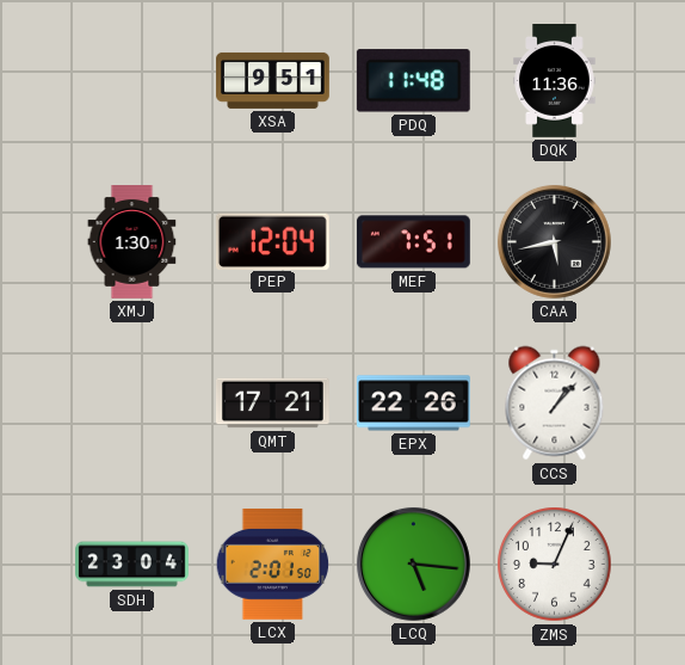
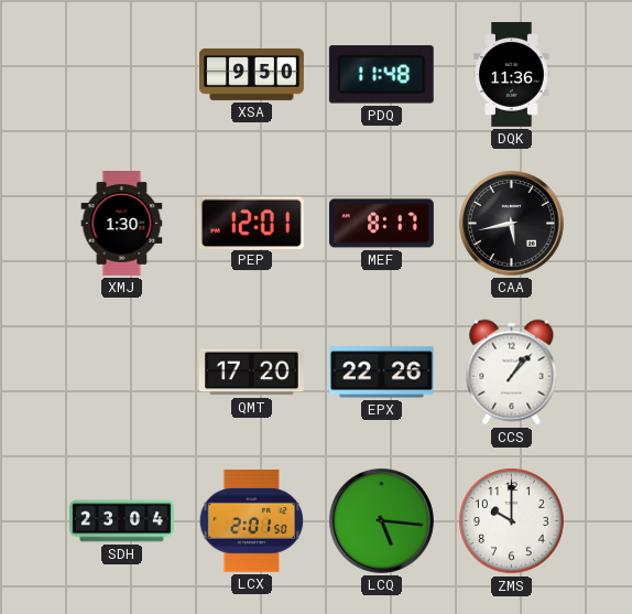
XSA: 9:51 -> 9:50 (252, 74)
PEP: 12:04 -> 12:01 (251, 223)
MEF: 7:51 -> 8:17 (381, 224)
QMT: 17:21 -> 17:20 (251, 373)
ZMS: 9:04 -> 10:00 (512, 521)
